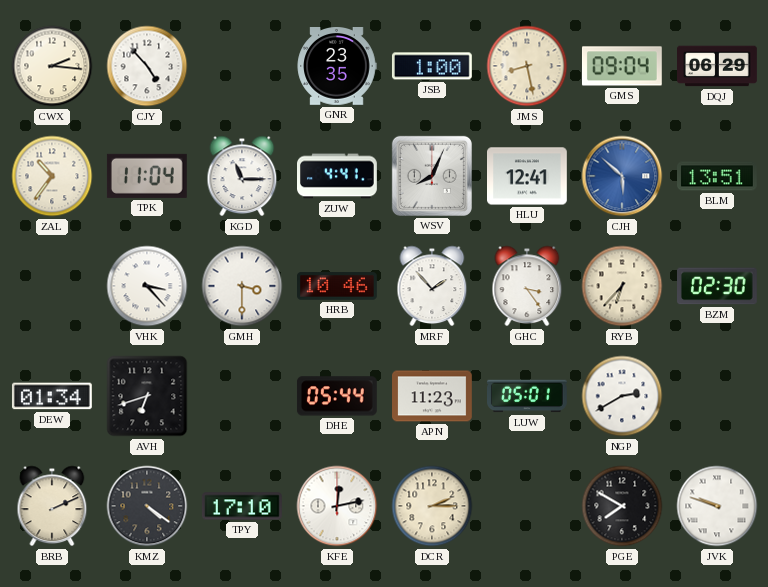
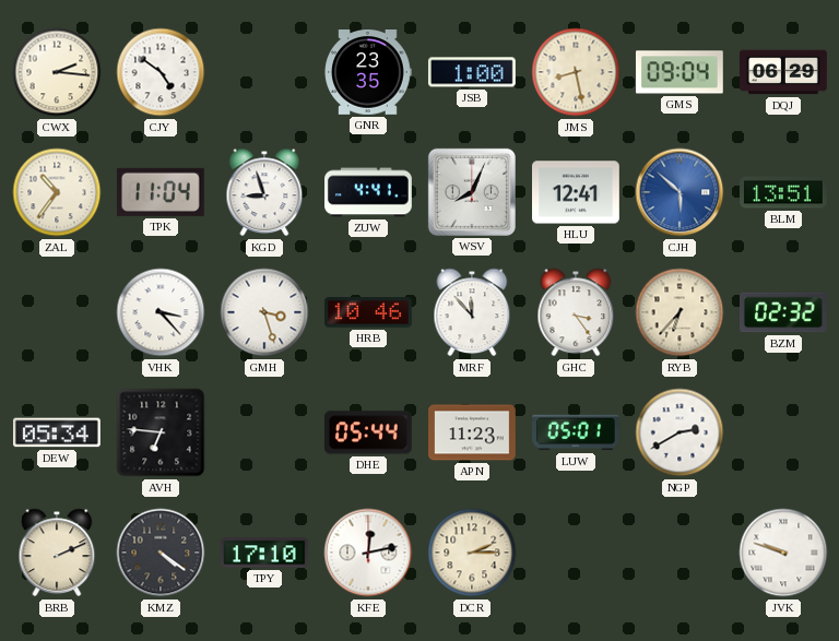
CJY: 4:53 -> 4:51 (161, 72)
KGD: 11:15 -> 8:57 (264, 192)
GMH: 3:30 -> 3:27 (264, 312)
MRF: 1:53 -> 11:53 (472, 312)
BZM: 02:30 -> 02:32 (784, 312)
DEW: 01:34 -> 05:34 (57, 432)
AVH: 6:42 -> 6:46 (161, 432)
PGE: 7:50 -> none (622, 506)
